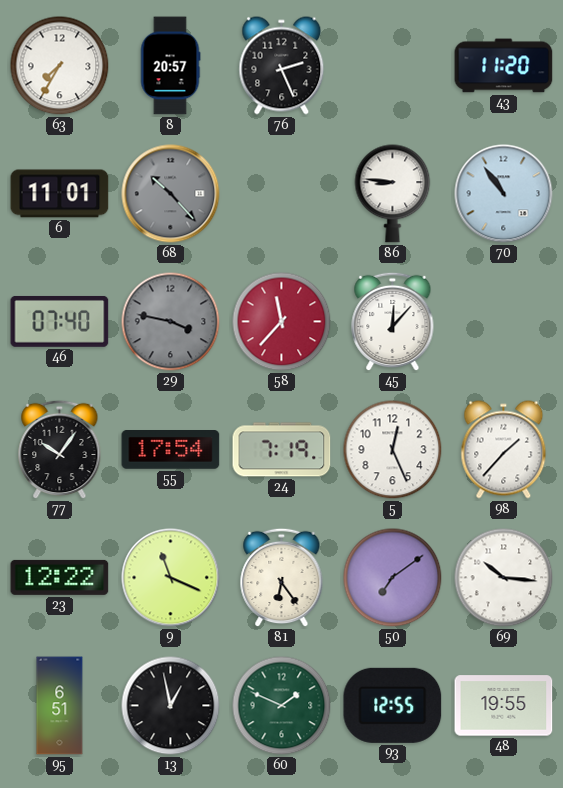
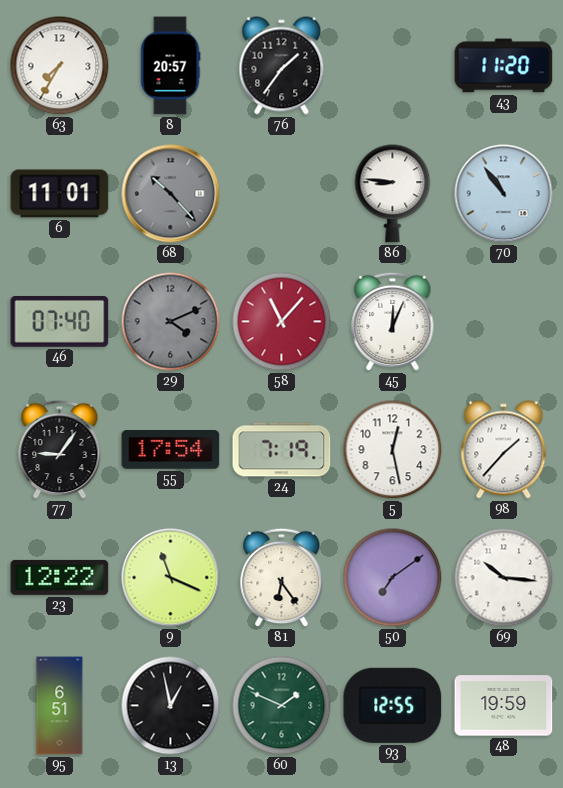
76: 2:26 -> 1:36 (282, 66)
29: 3:47 -> 4:11 (171, 322)
58: 11:37 -> 11:07 (282, 322)
45: 12:07 -> 12:04 (393, 322)
77: 10:06 -> 9:06 (60, 450)
5: 12:26 -> 12:28 (393, 450)
48: 19:55 -> 19:59 (504, 706)
